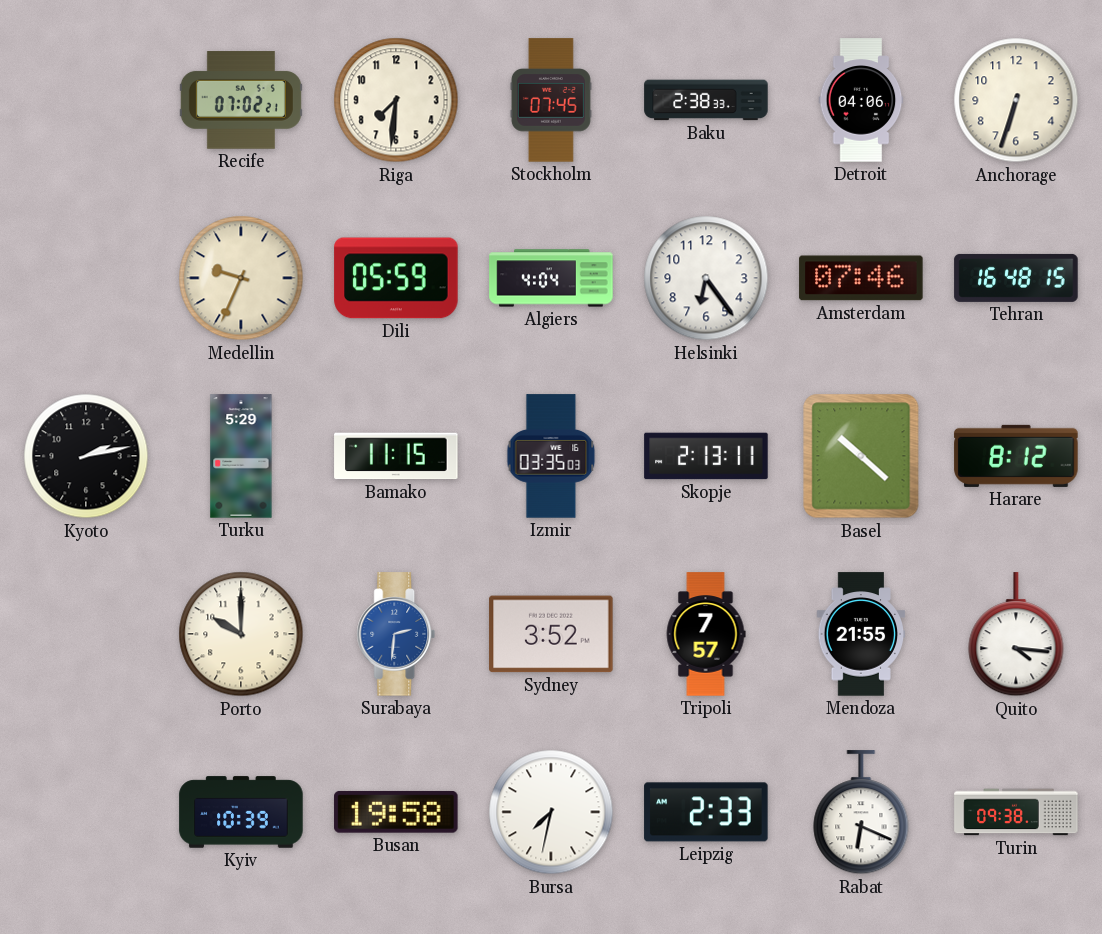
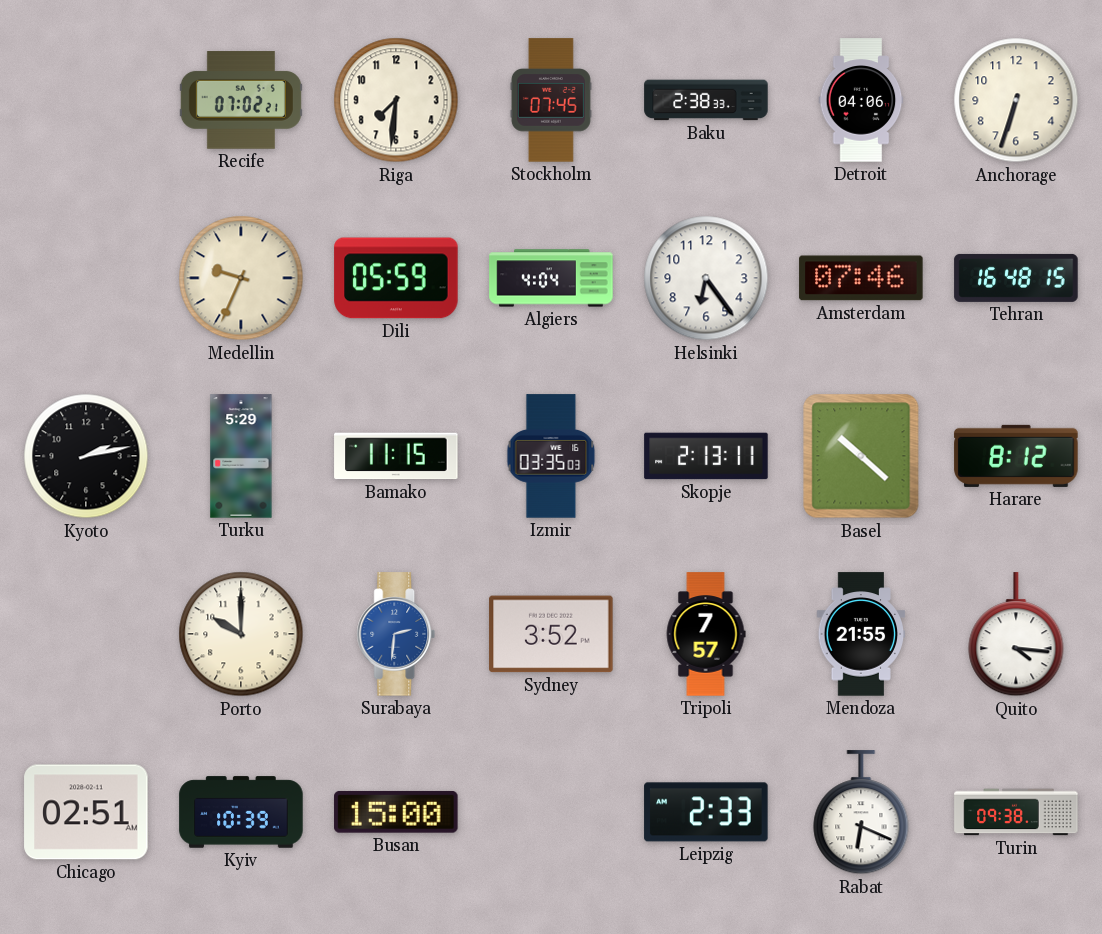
Chicago: none -> 02:51 (86, 812)
Busan: 19:58 -> 15:00 (396, 812)
Bursa: 7:32 -> none (551, 812)
